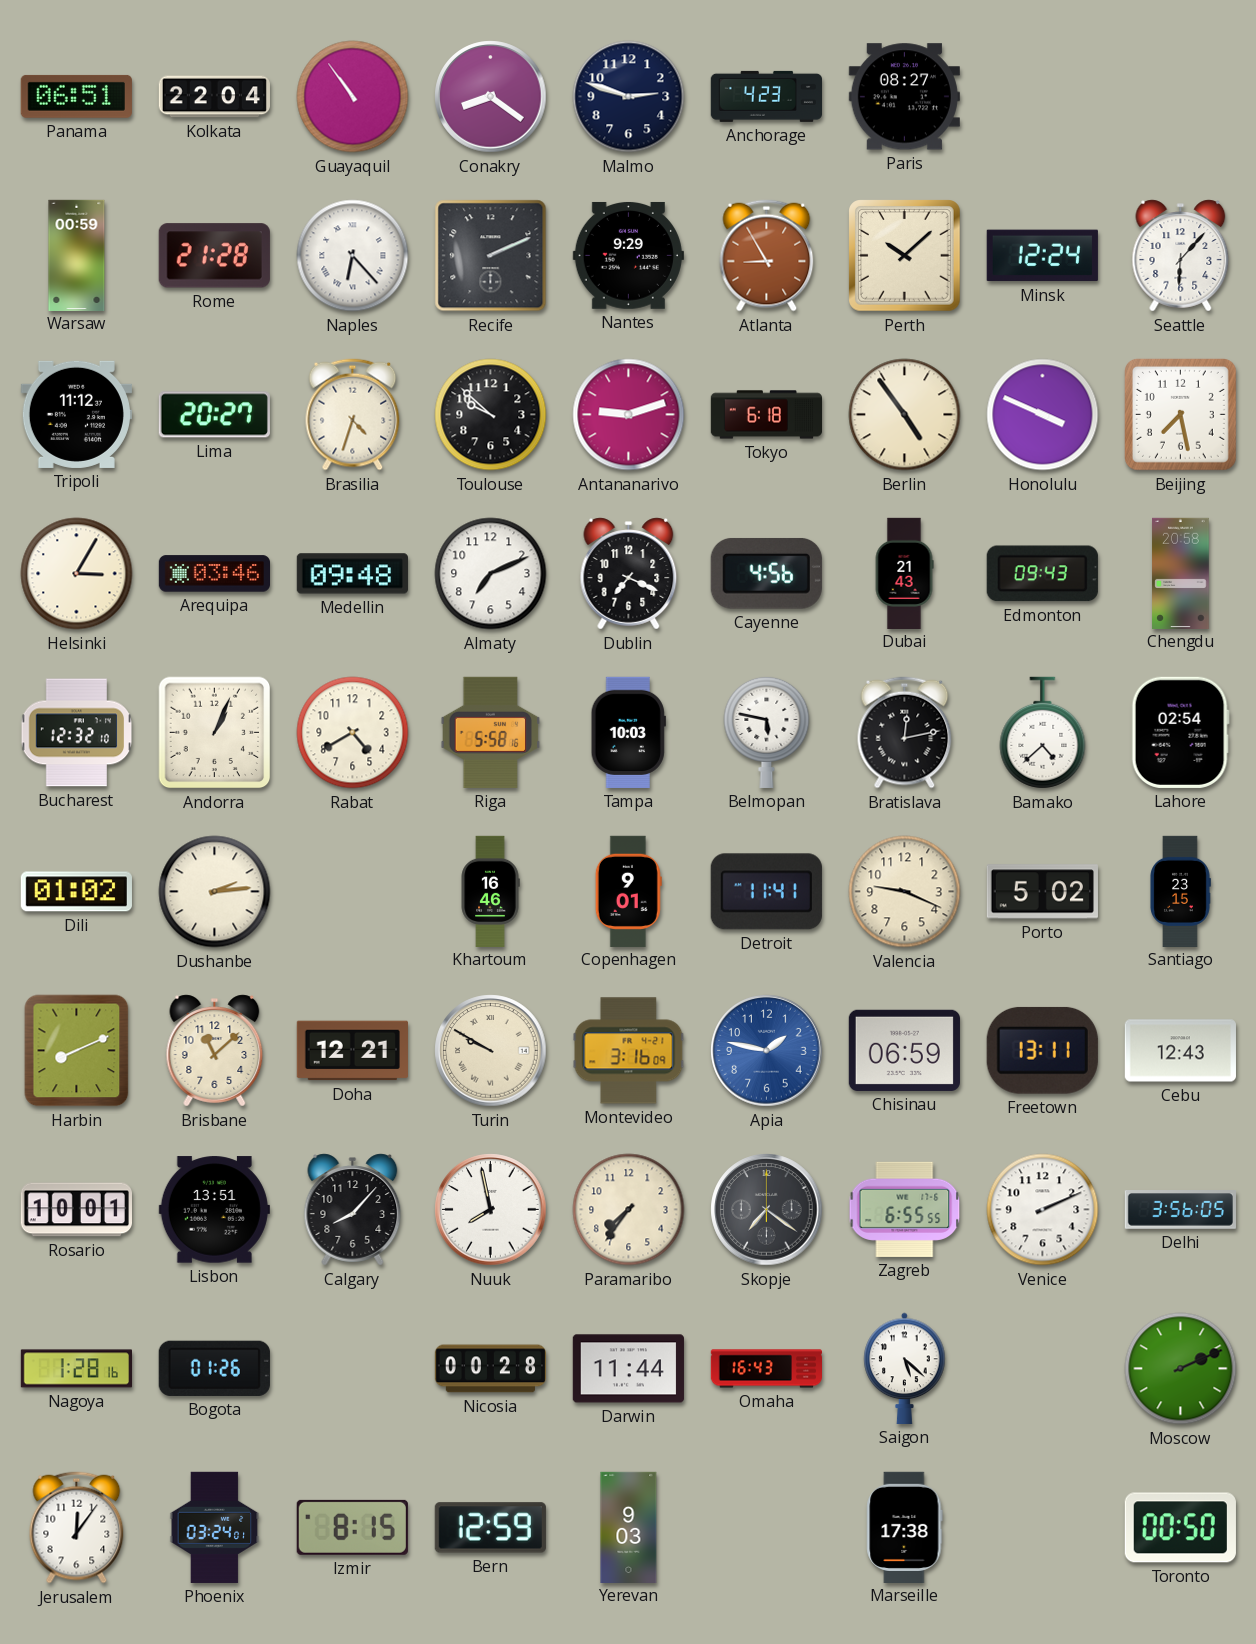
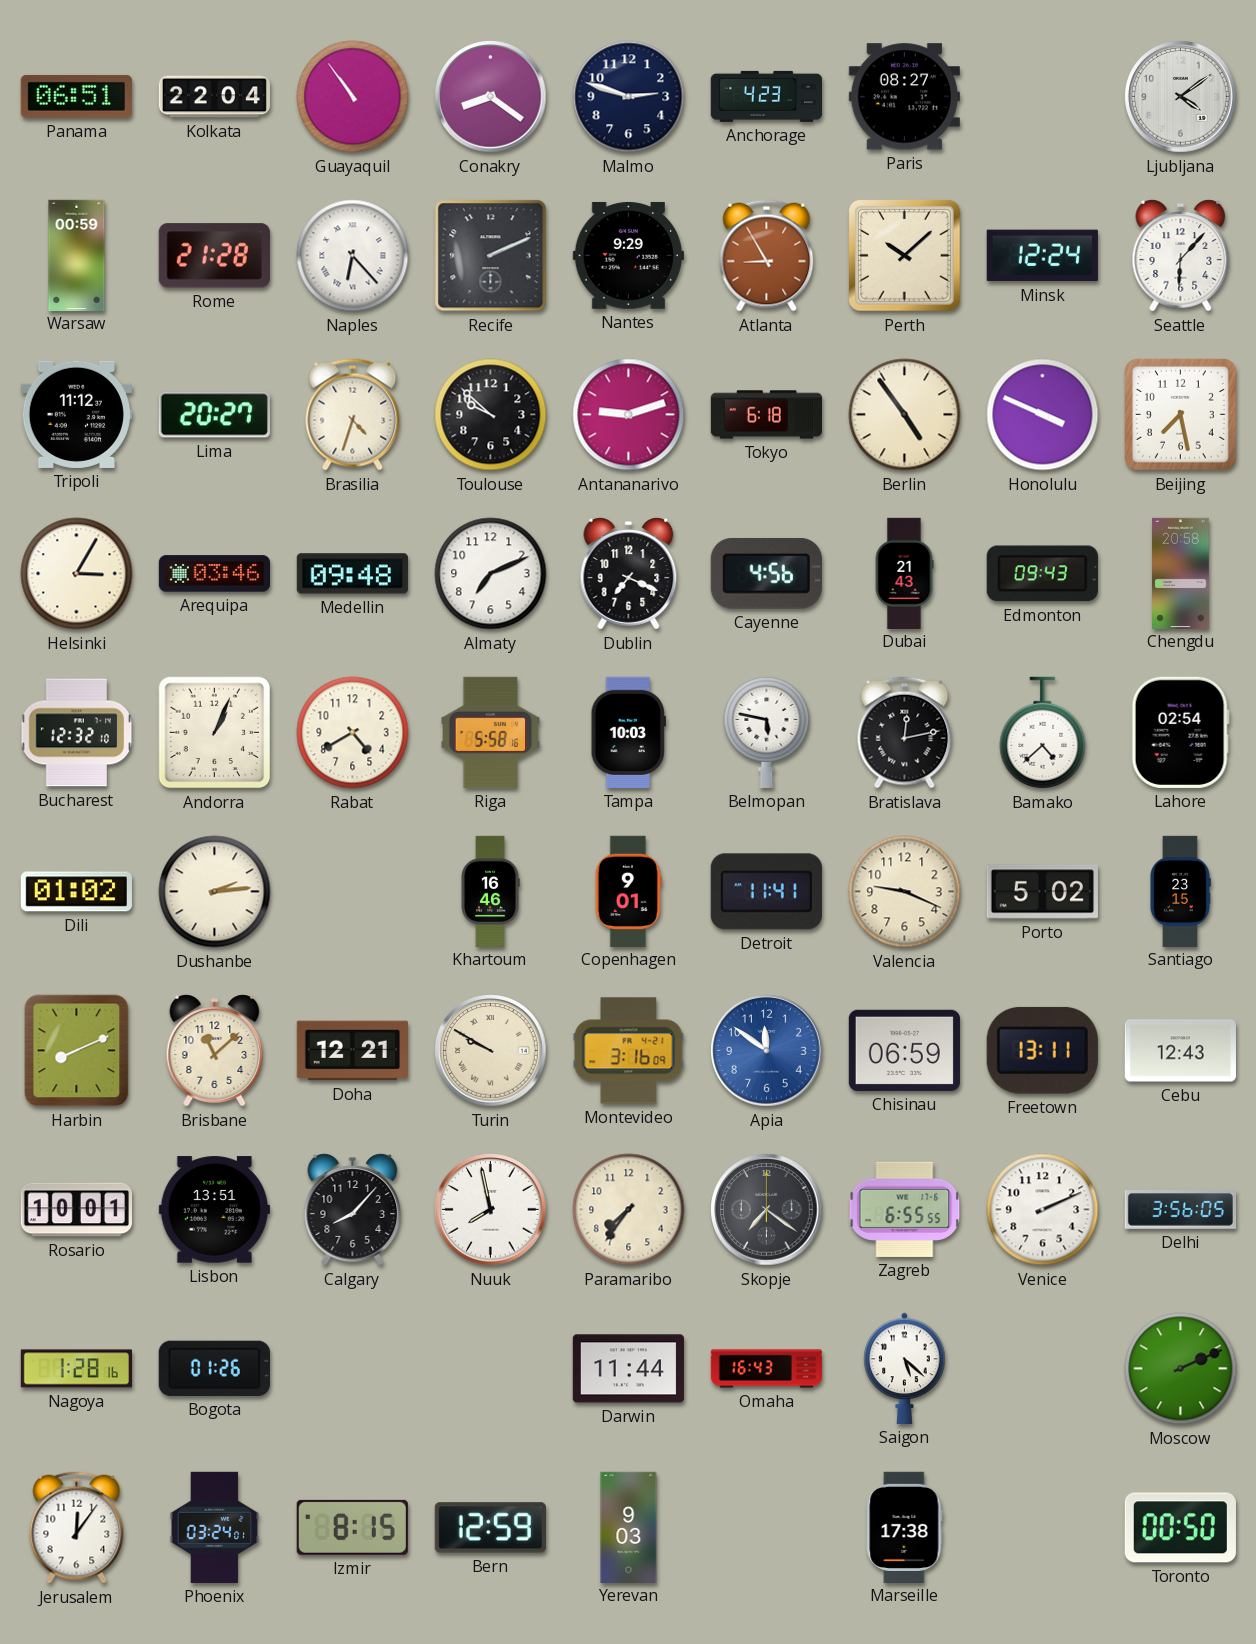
Ljubljana: none -> 4:09 (1181, 97)
Apia: 1:47 -> 11:51 (767, 1051)
Nicosia: 00:28 -> none (490, 1369)
